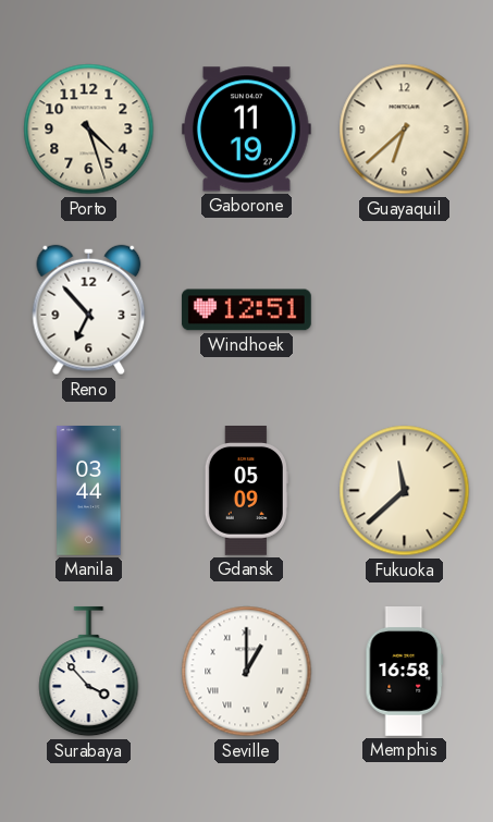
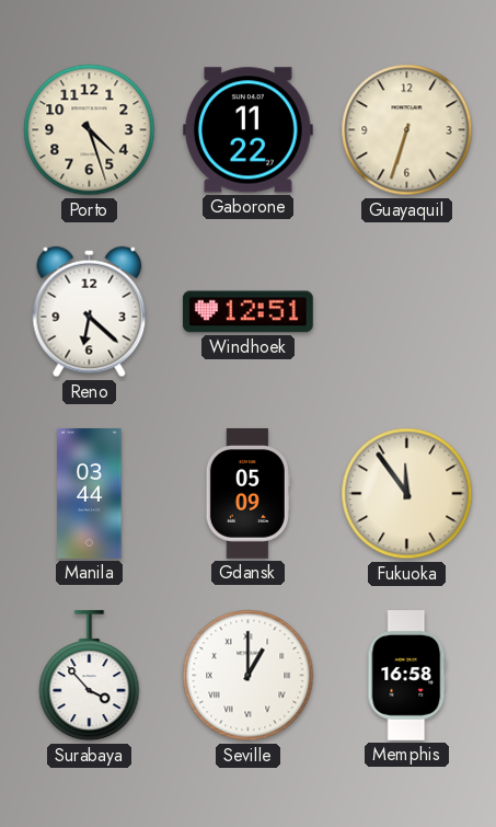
Gaborone: 11:19 -> 11:22 (247, 130)
Guayaquil: 6:38 -> 6:33 (407, 130)
Reno: 6:53 -> 6:22 (90, 312)
Fukuoka: 11:38 -> 11:54 (407, 494)
